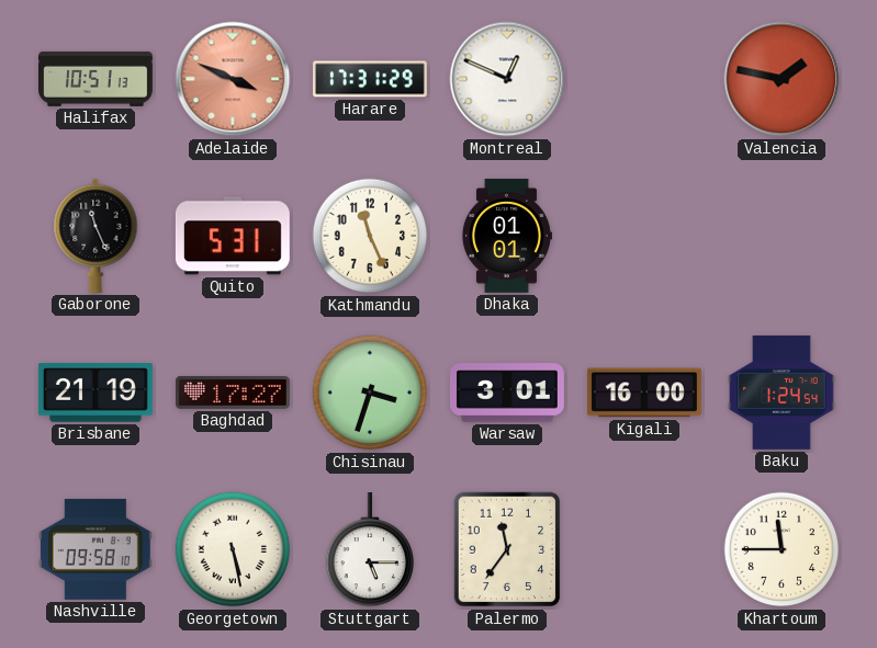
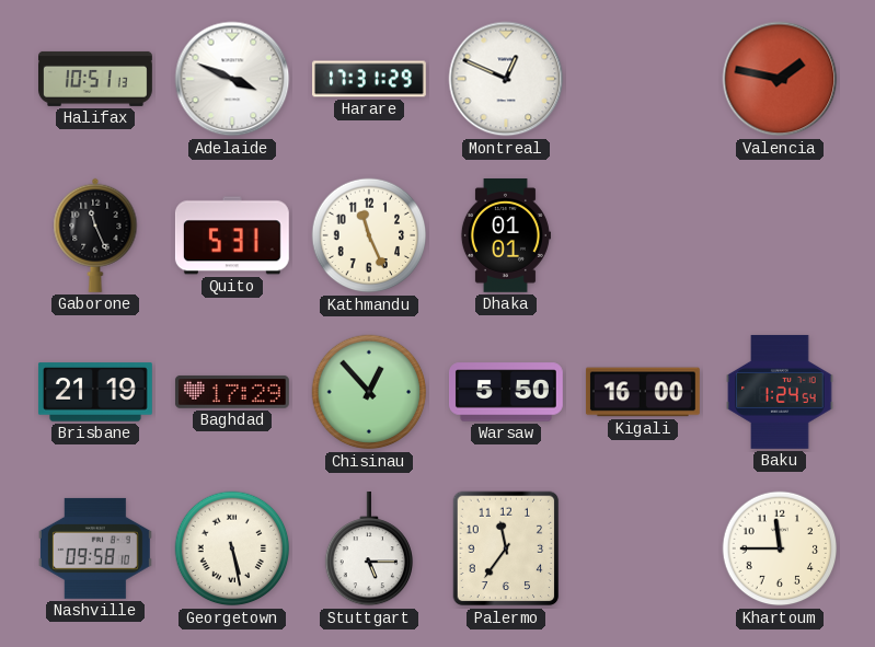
Adelaide dial: salmon -> white (232, 79)
Baghdad: 17:27 -> 17:29 (232, 392)
Chisinau: 3:33 -> 12:53 (369, 392)
Warsaw: 3:01 -> 5:50 (506, 392)
